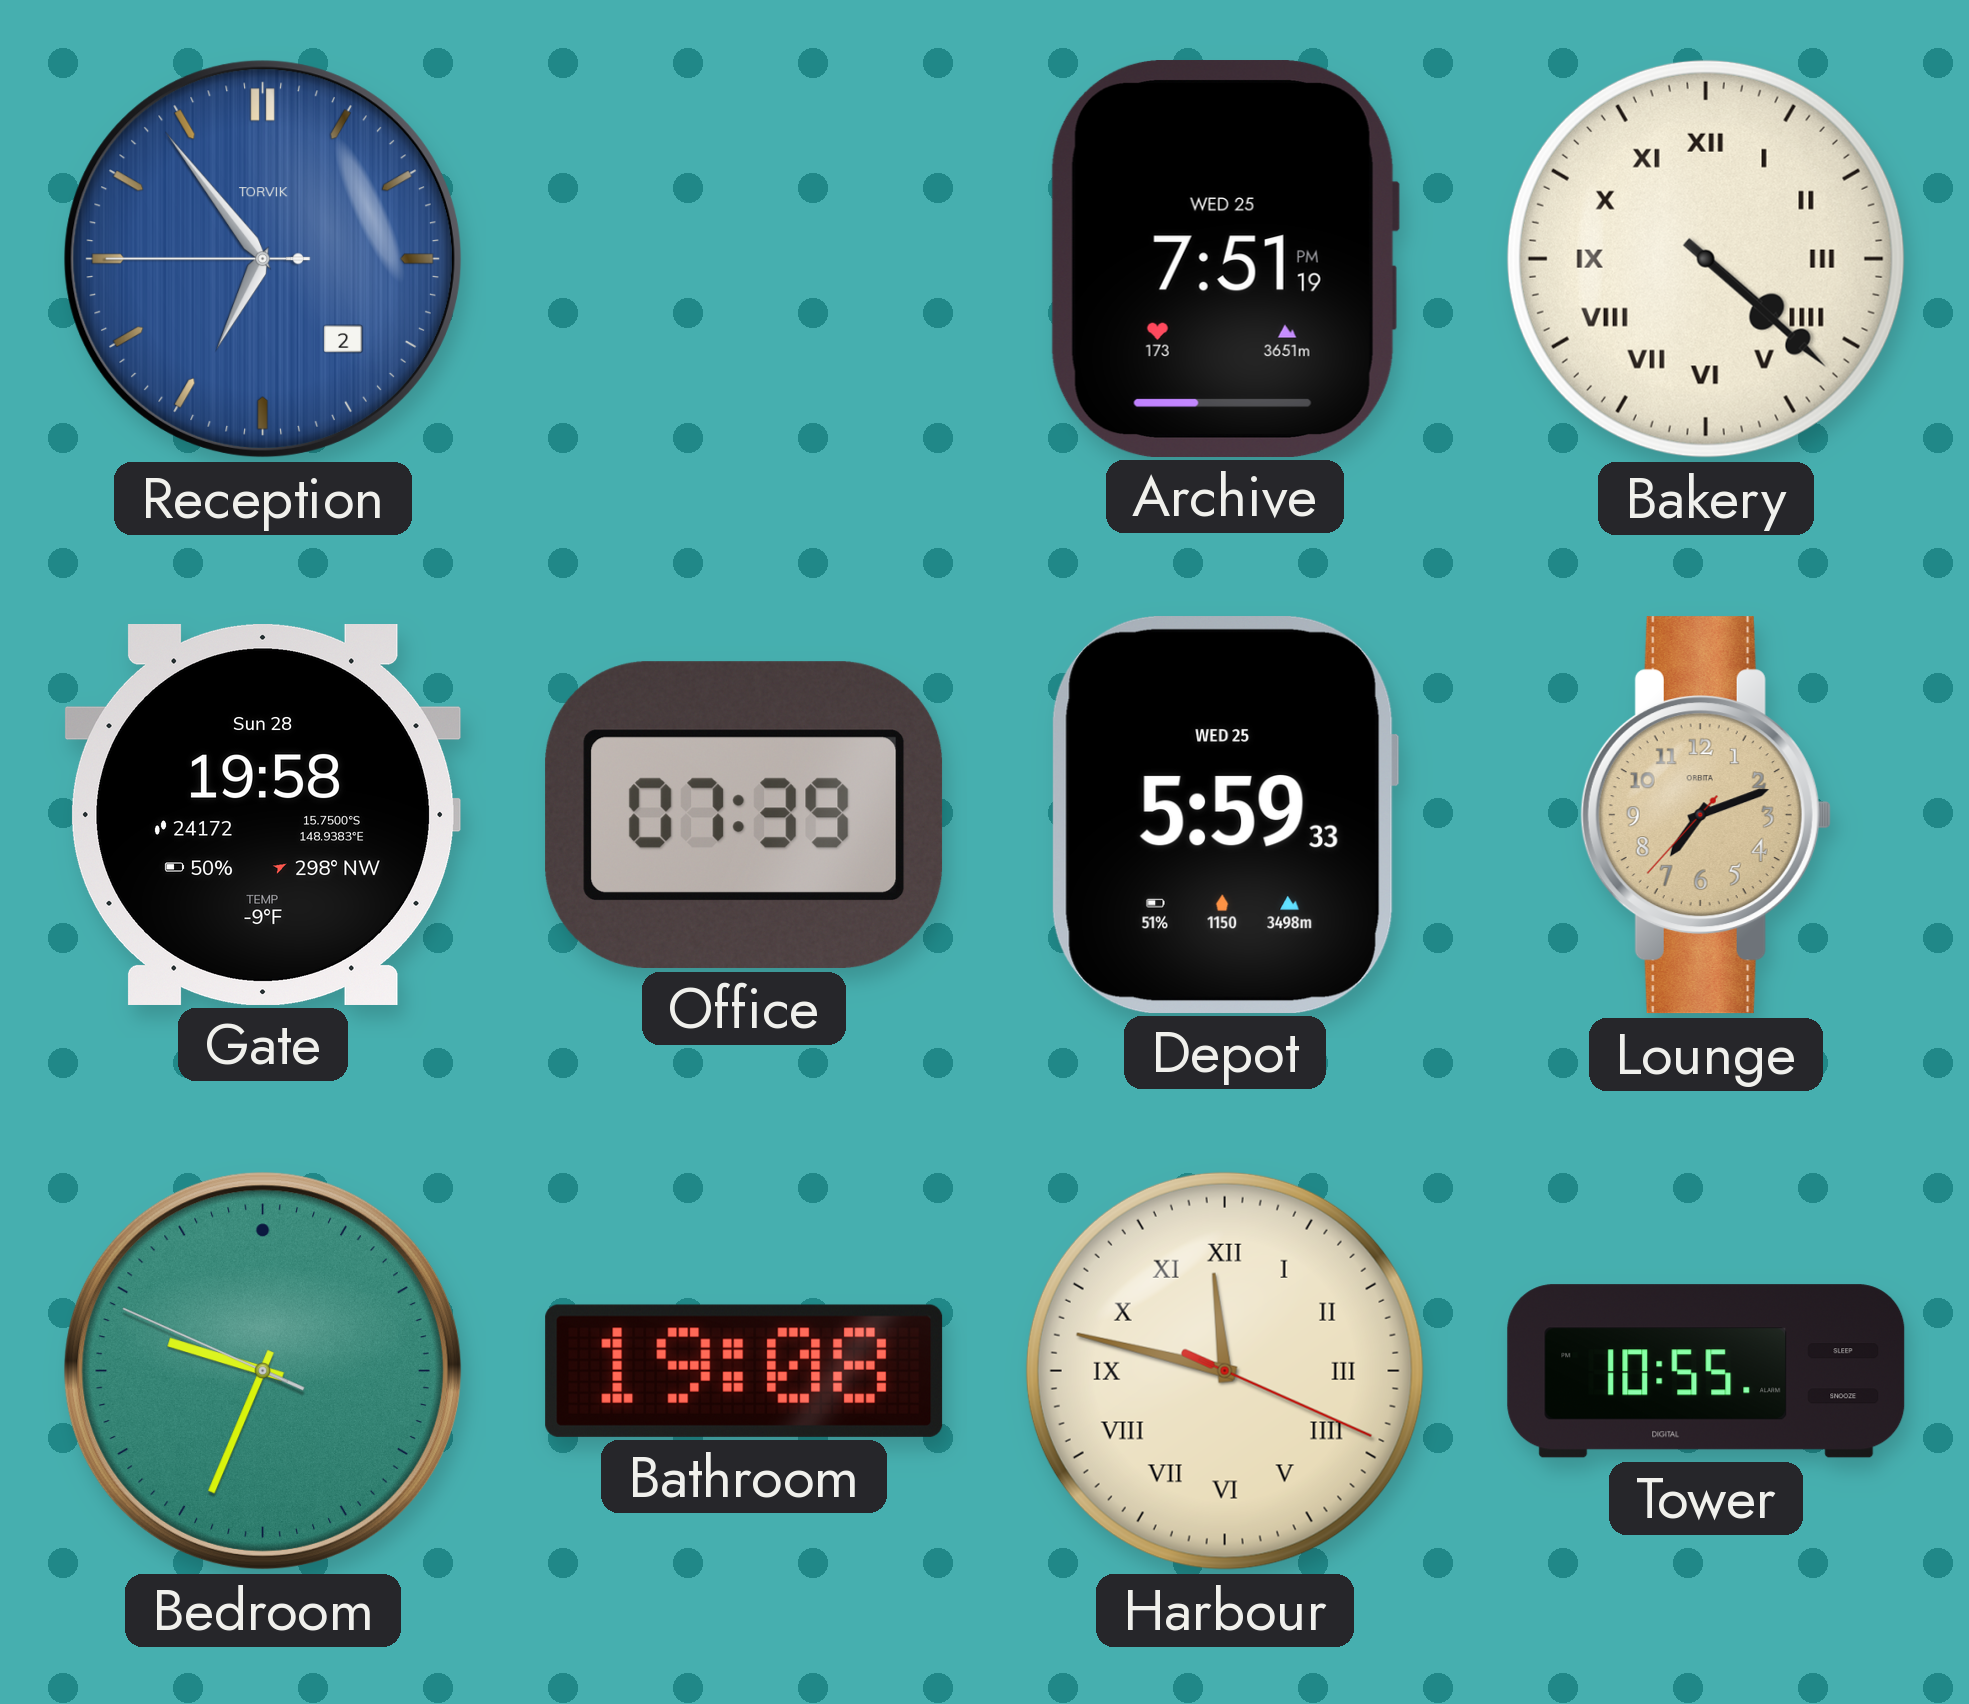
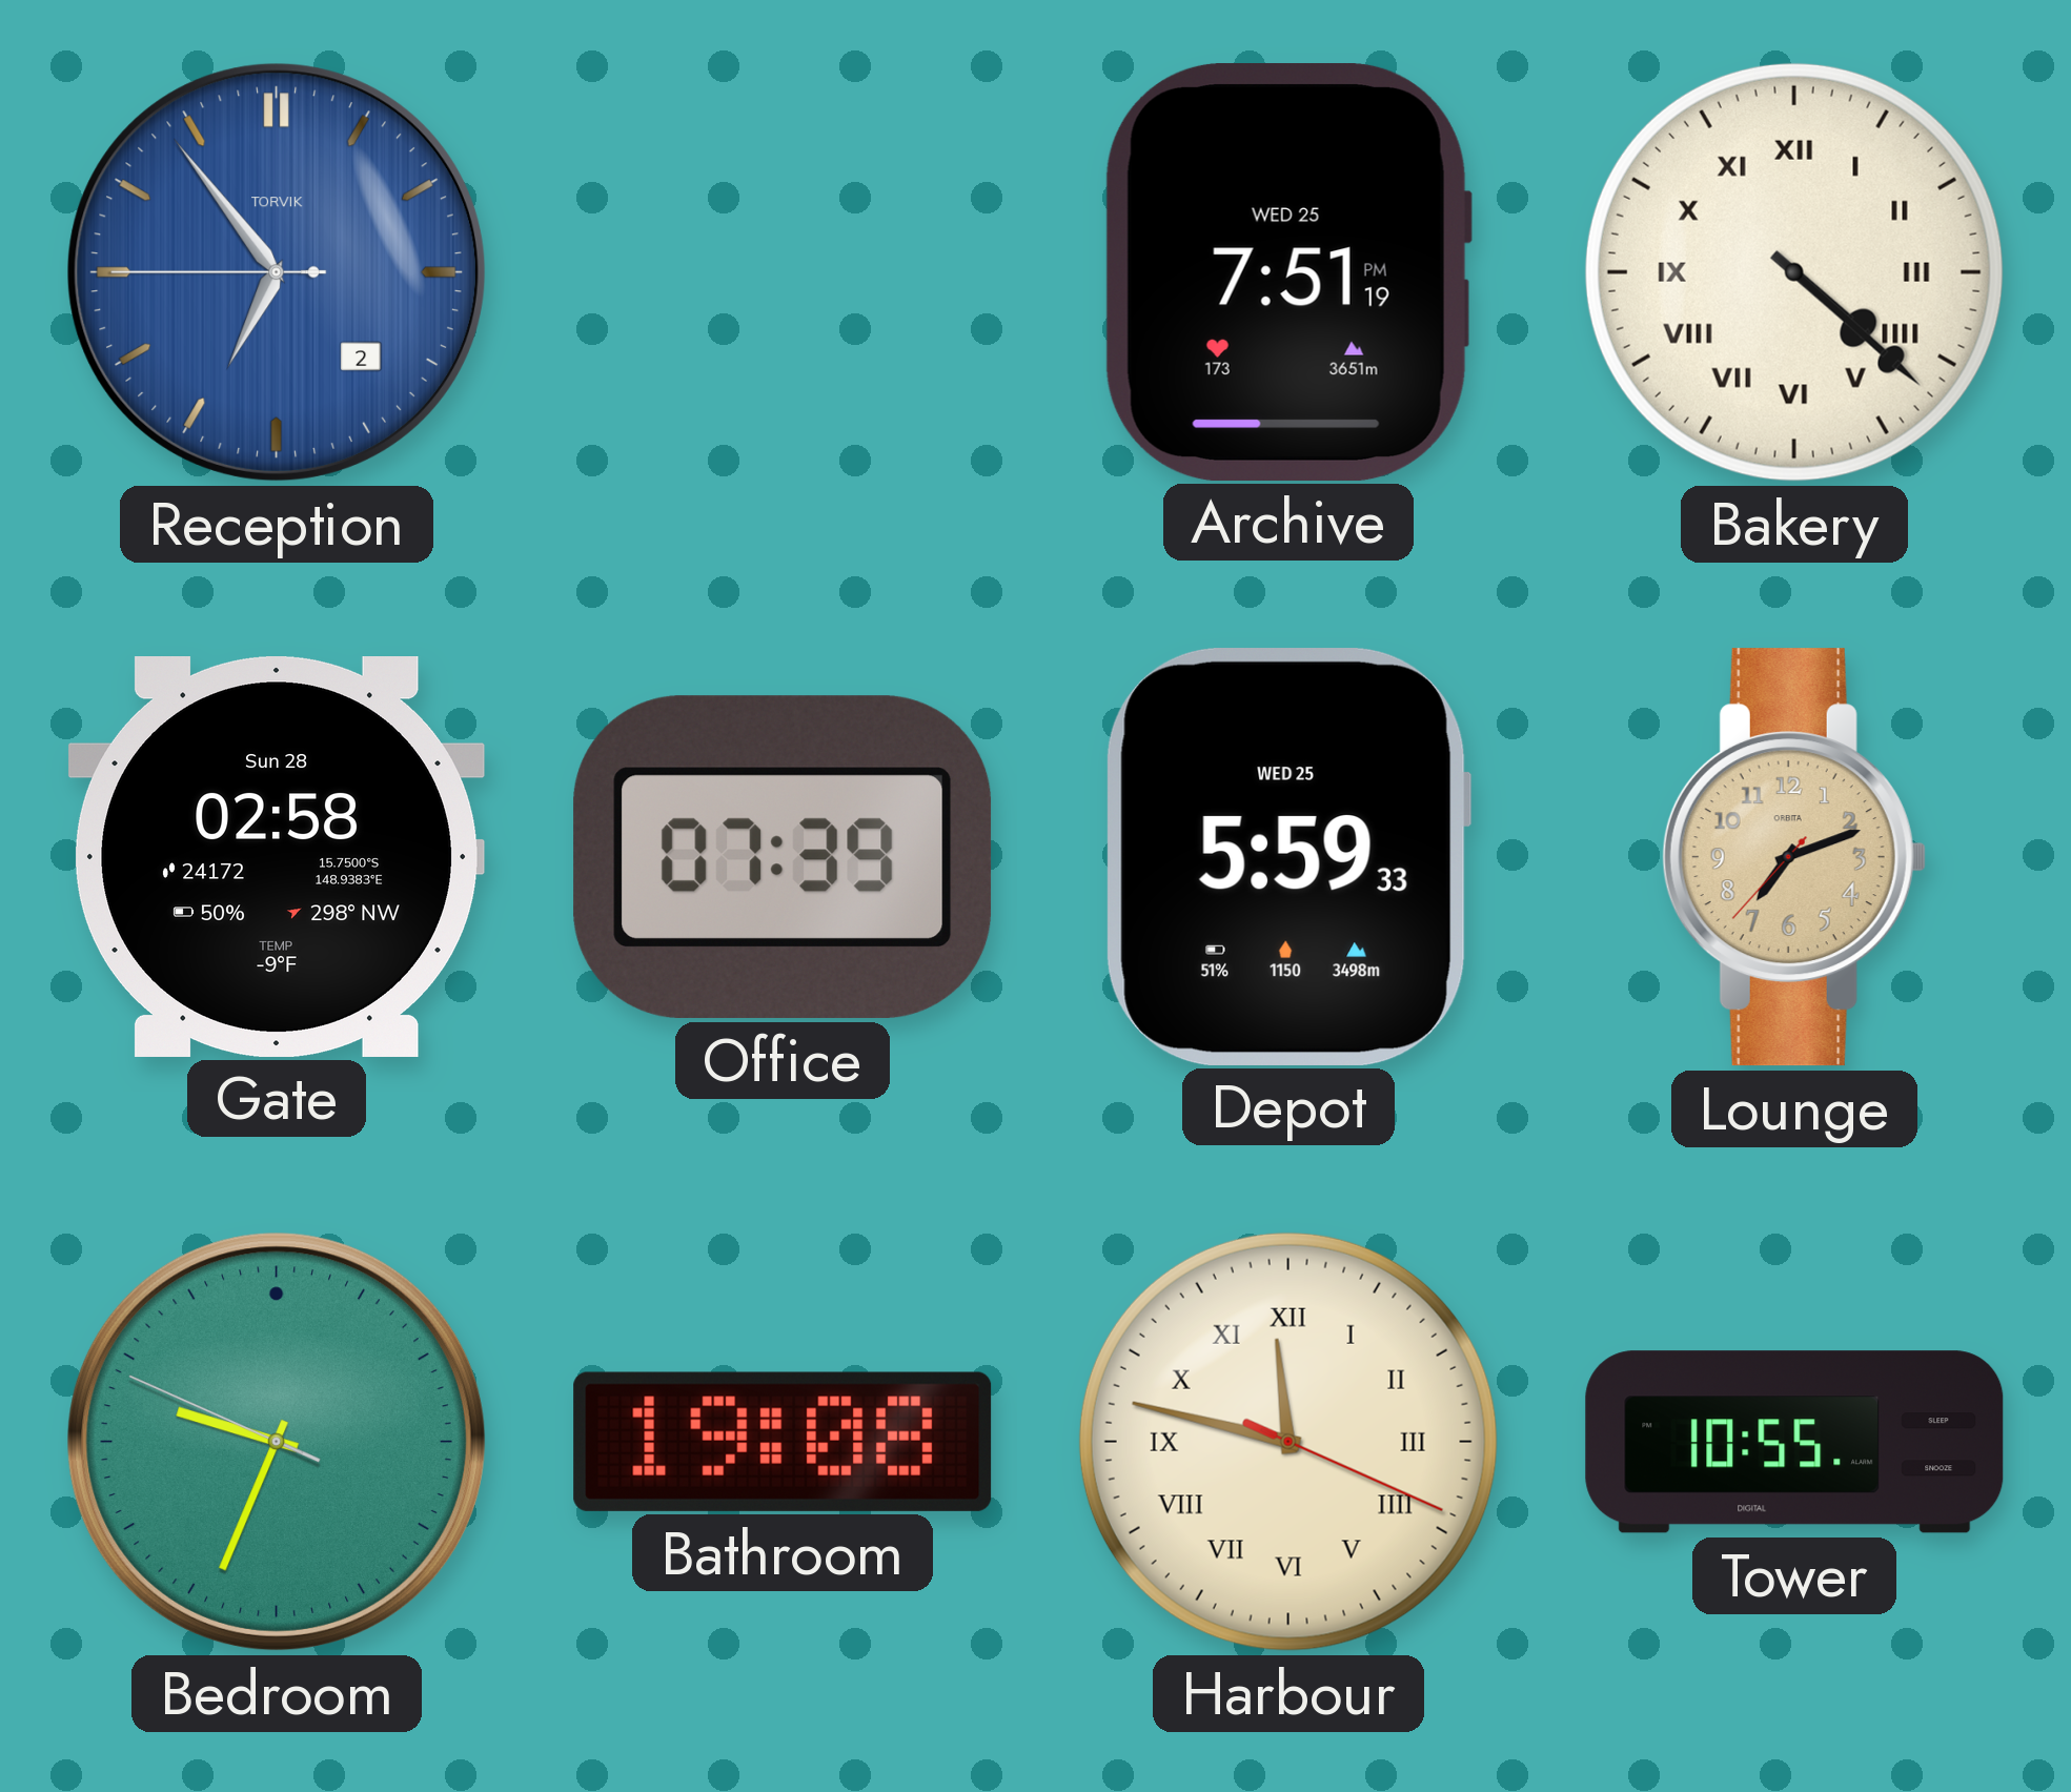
Gate: 19:58 -> 02:58 (277, 857)
